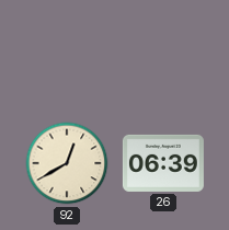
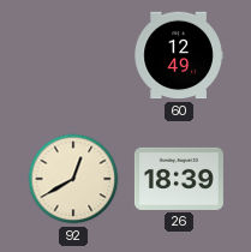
60: none -> 12:49 (179, 55)
26: 06:39 -> 18:39 (179, 179)
